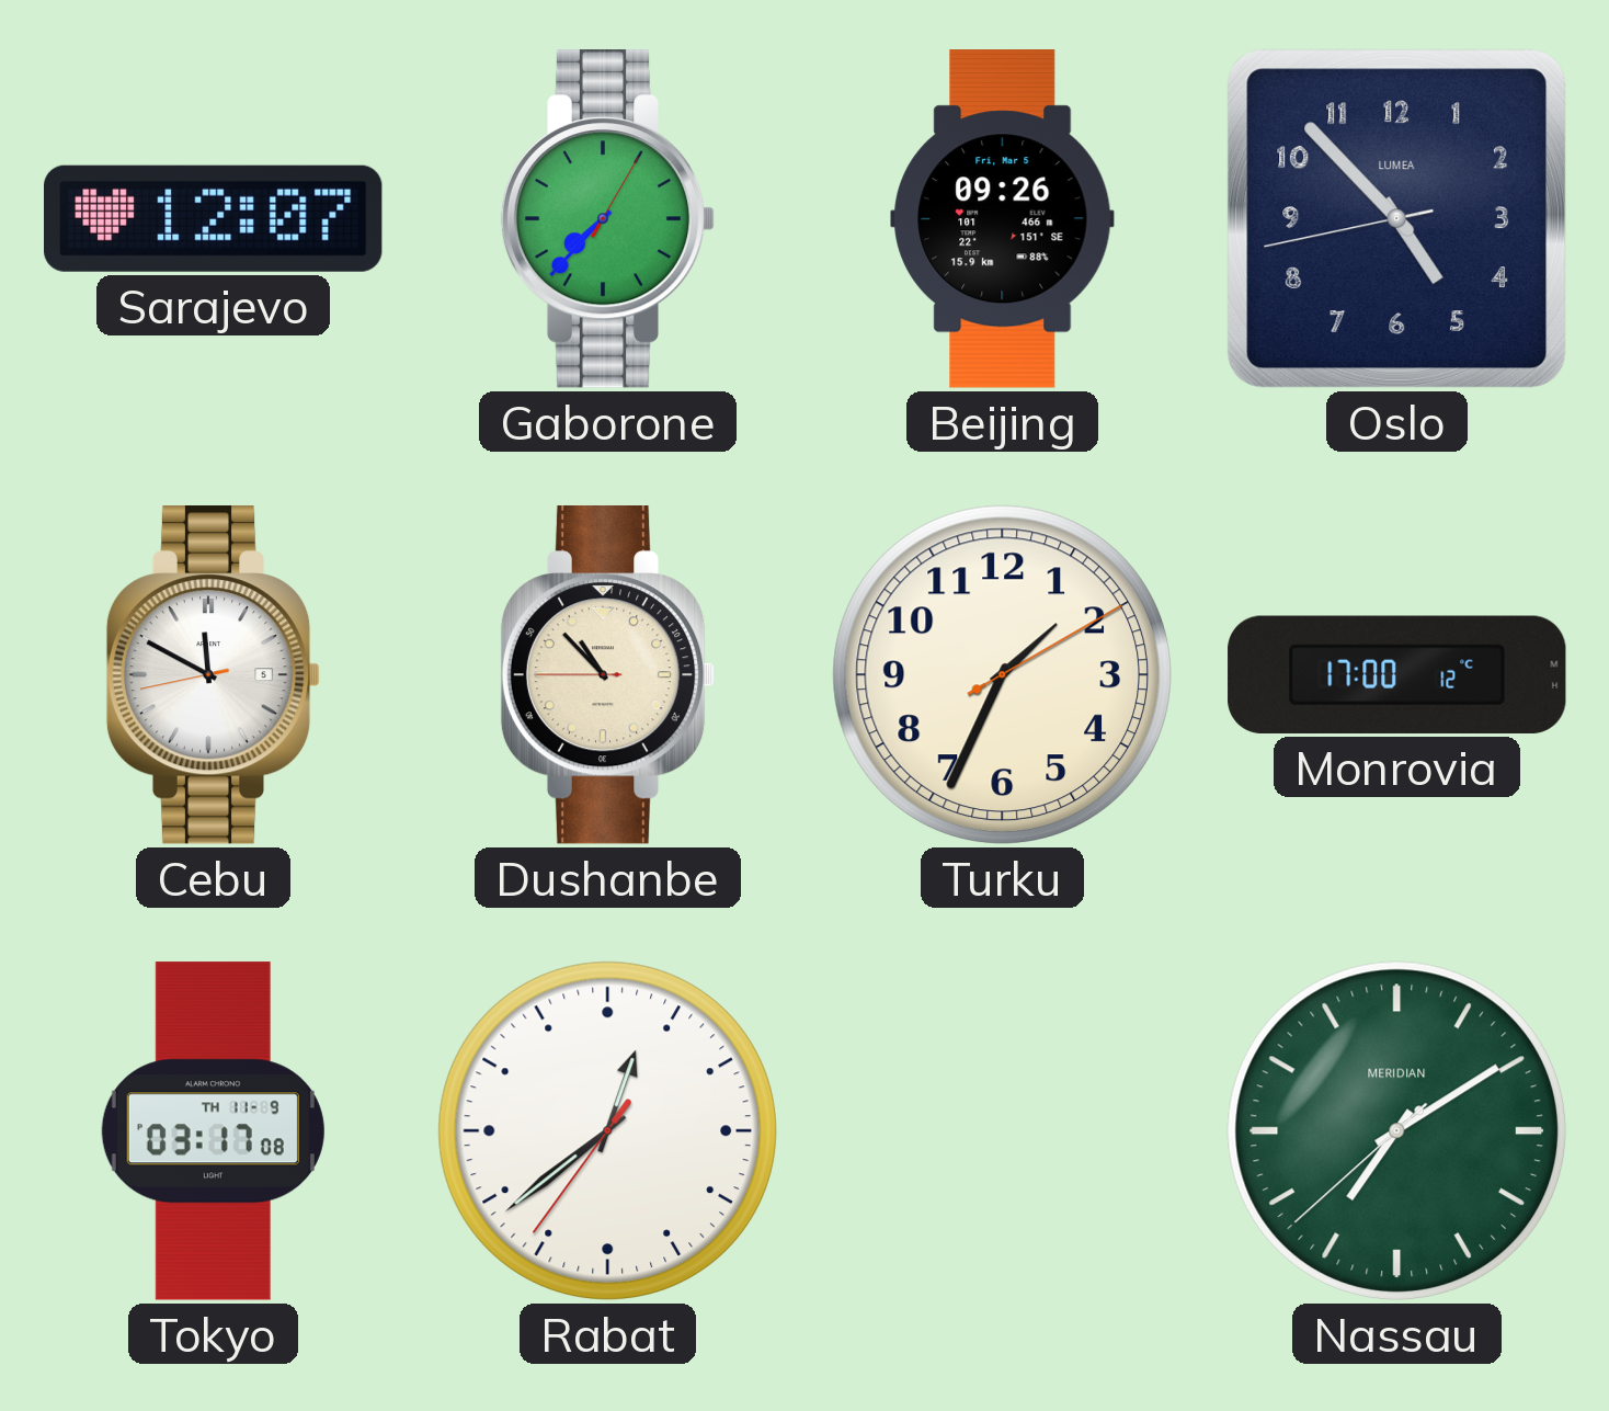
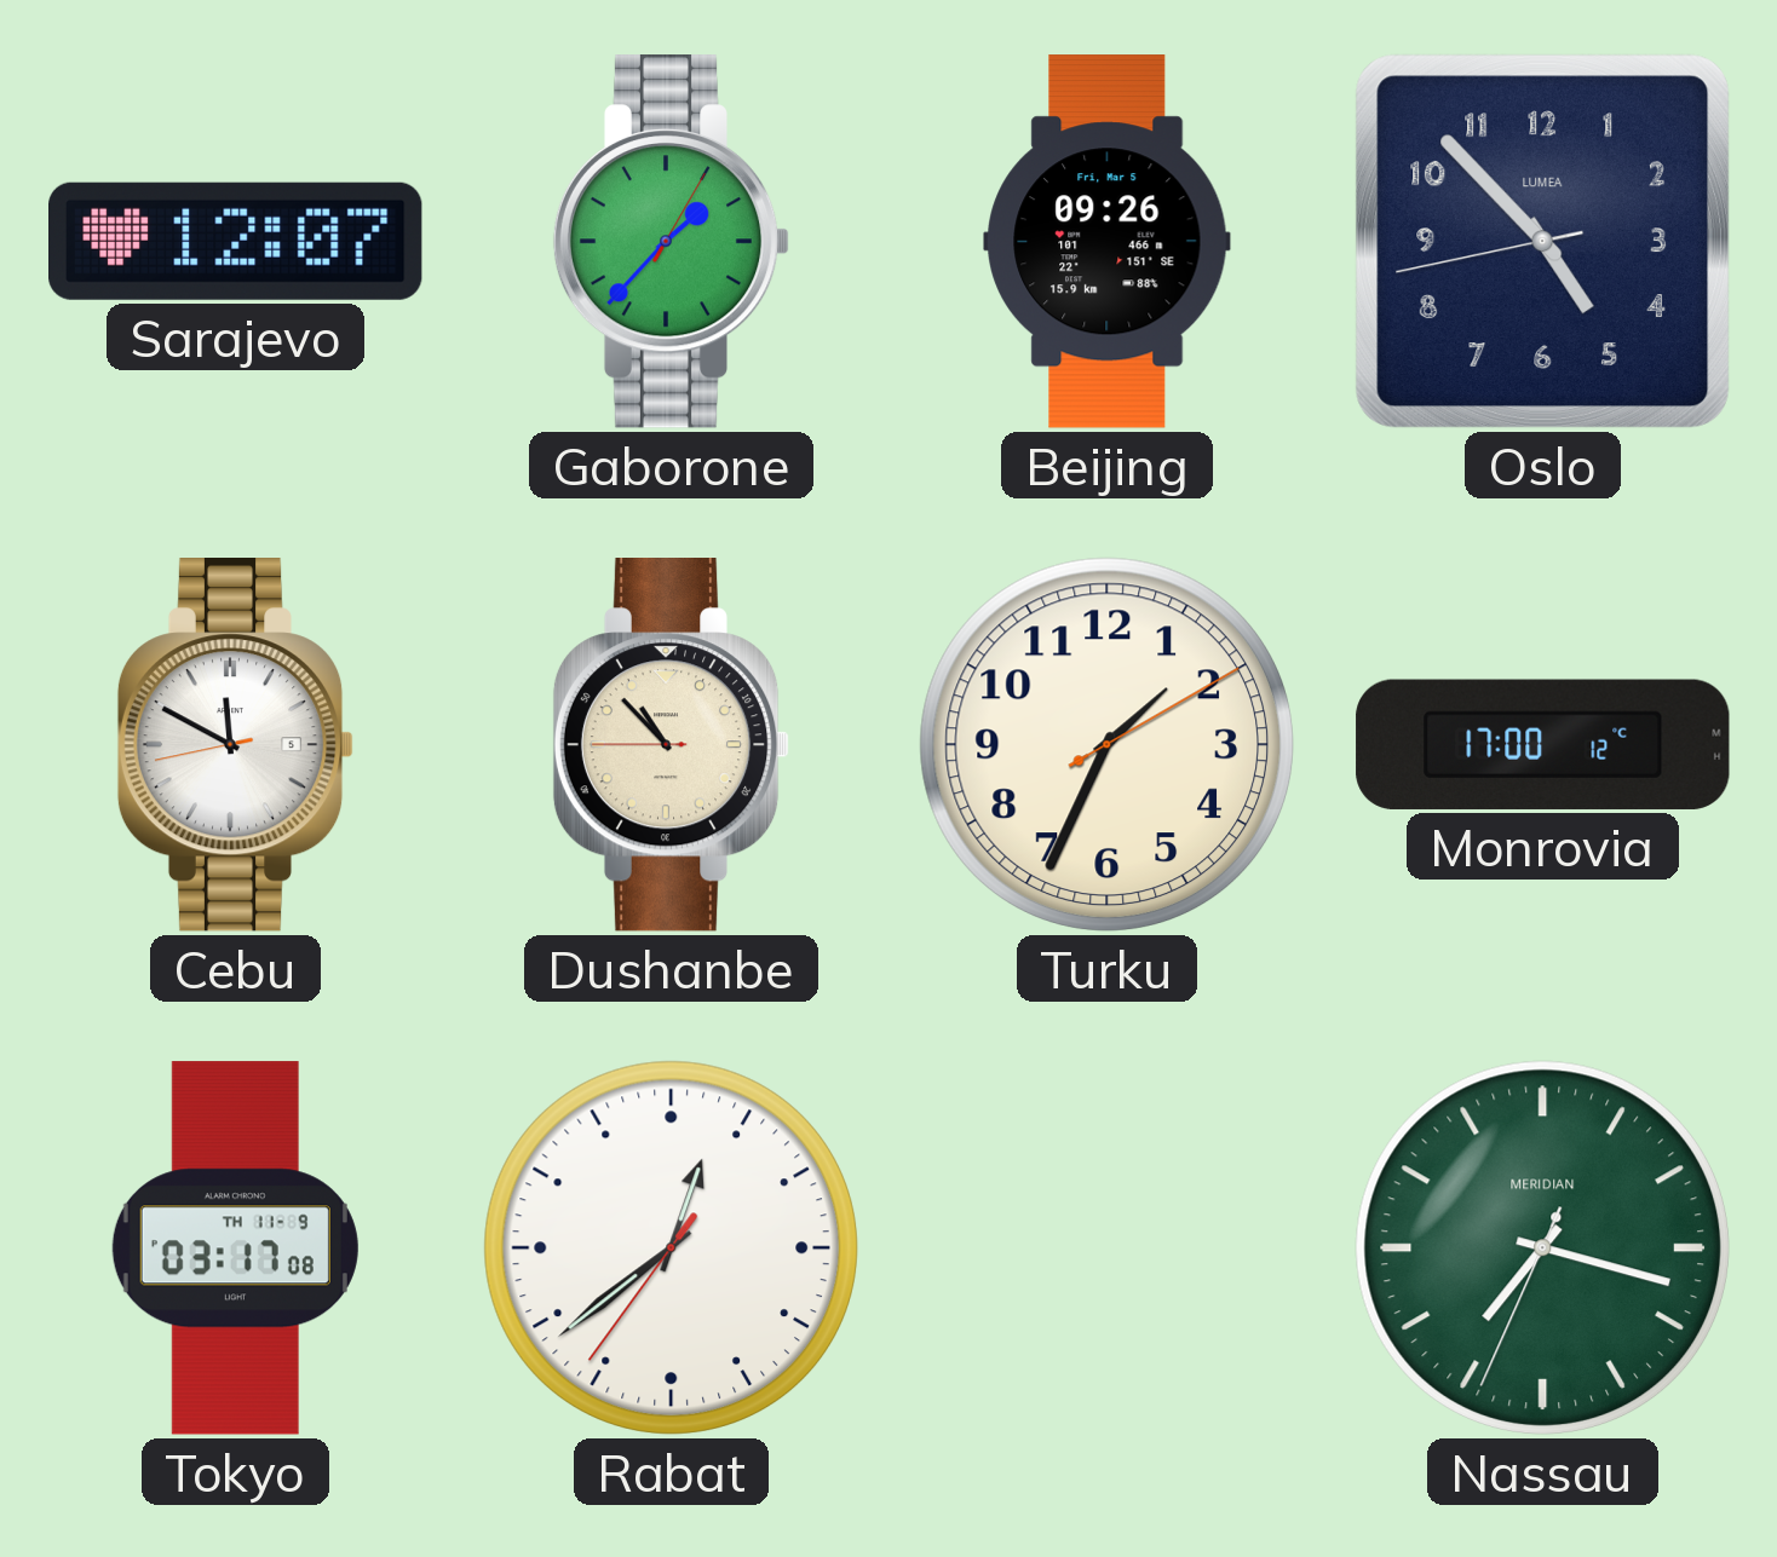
Gaborone: 7:37 -> 1:37 (672, 242)
Nassau: 7:09 -> 7:17 (1542, 1247)
